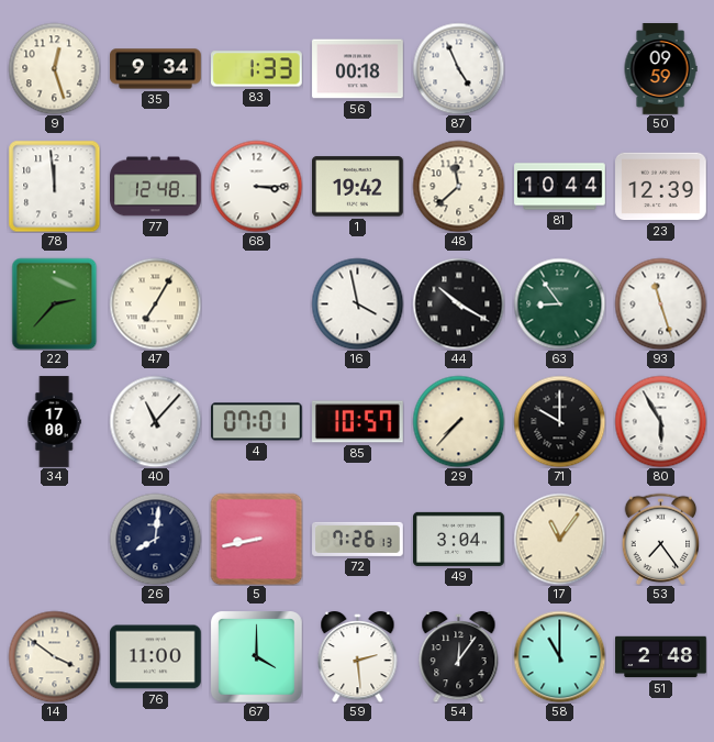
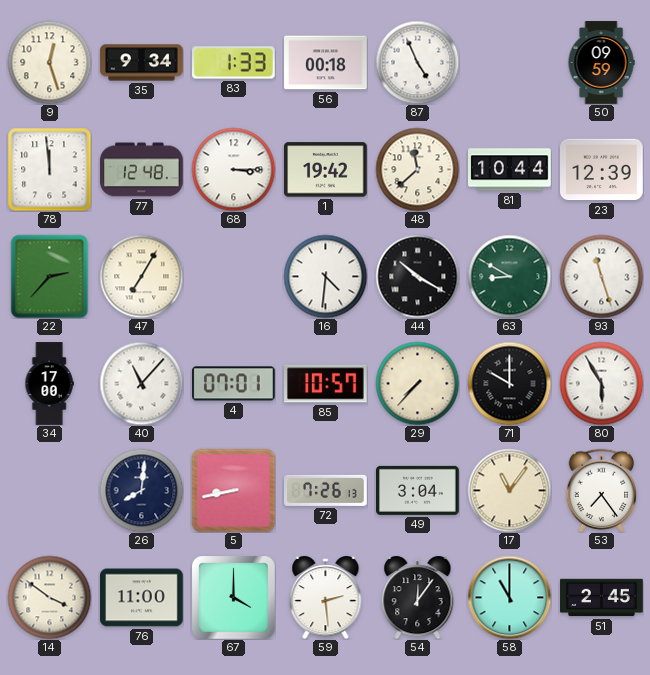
16: 3:58 -> 4:31 (325, 276)
63: 8:54 -> 8:50 (509, 276)
51: 2:48 -> 2:45 (602, 598)
